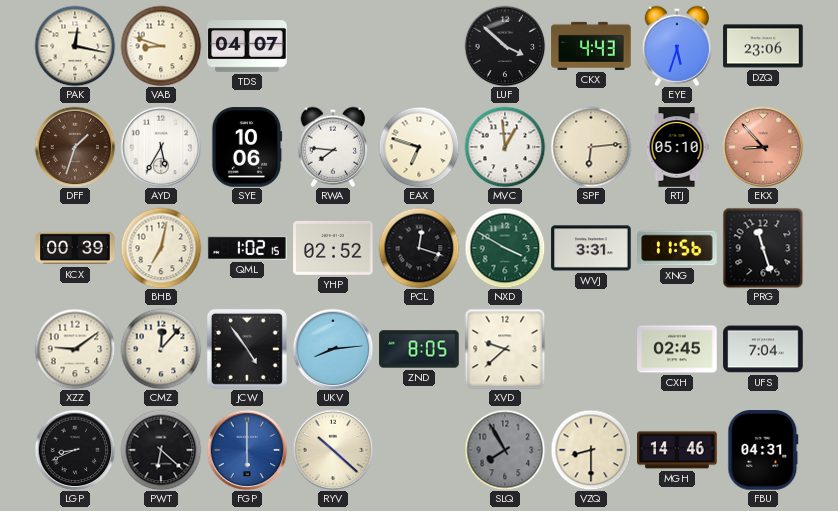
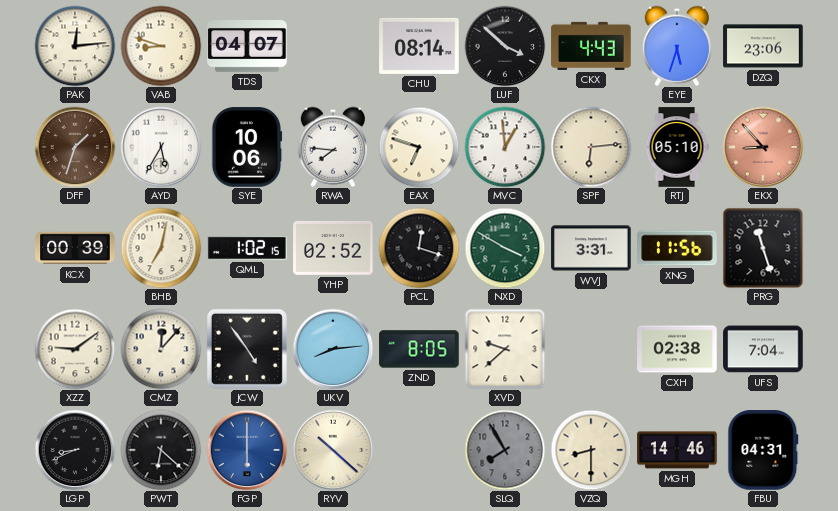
PAK: 12:17 -> 12:14 (75, 46)
CHU: none -> 08:14 (419, 46)
CXH: 02:45 -> 02:38 (677, 349)
